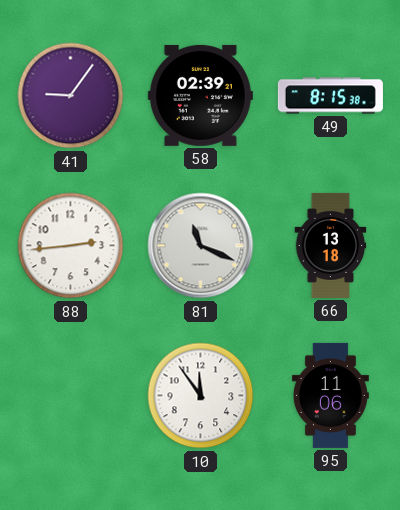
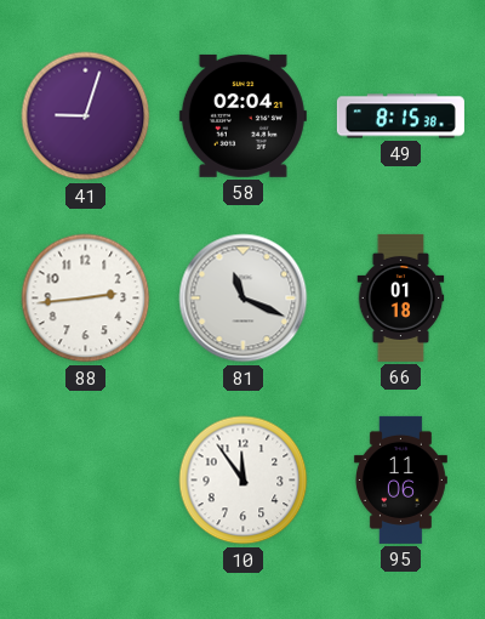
41: 9:06 -> 9:03 (86, 117)
58: 02:39 -> 02:04 (242, 115)
66: 13:18 -> 01:18 (401, 297)
